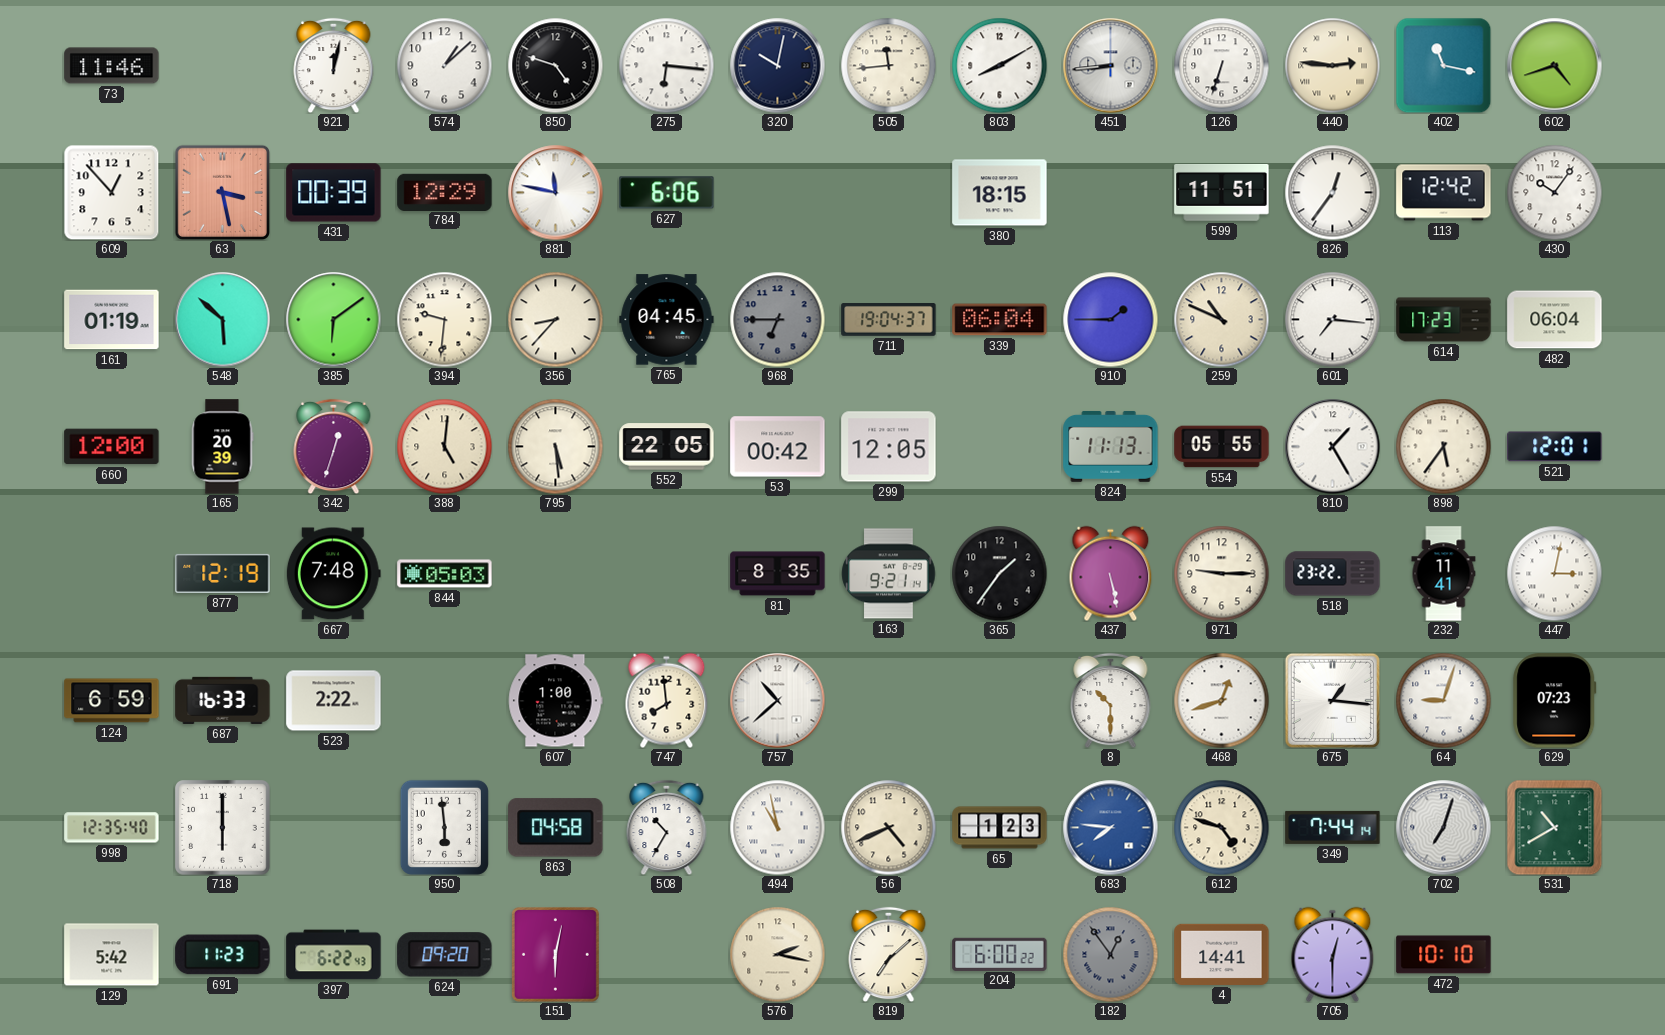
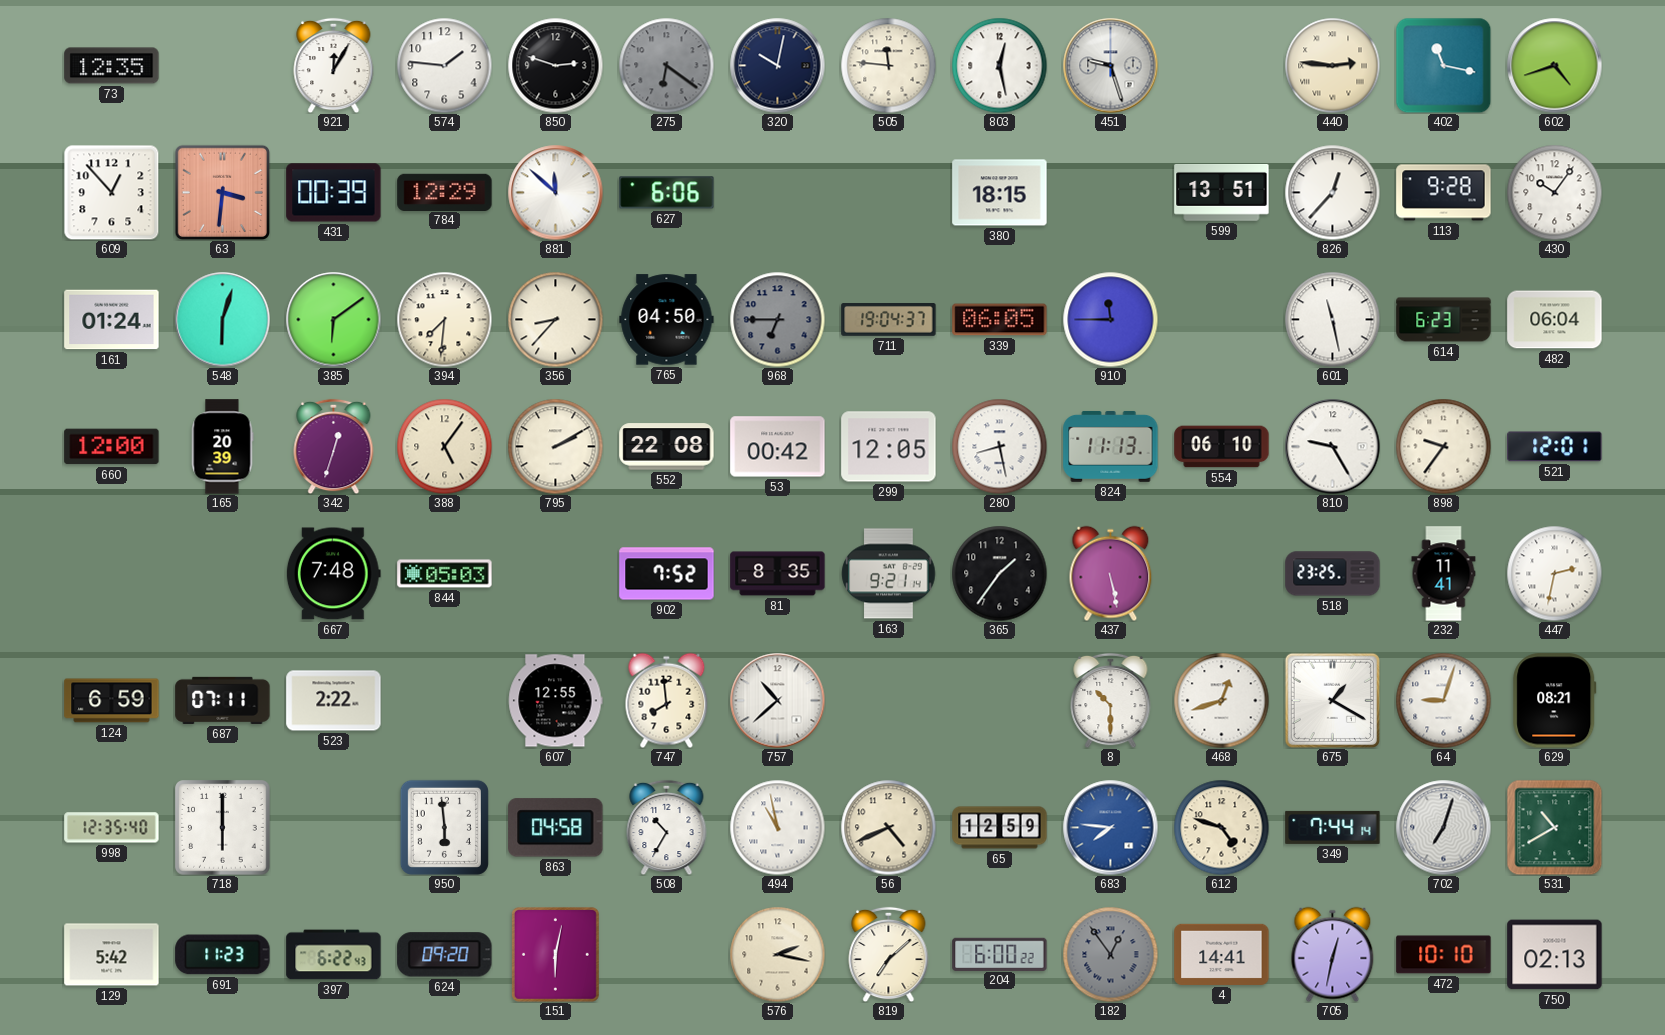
73: 11:46 -> 12:35 (112, 66)
921: 12:02 -> 12:05 (334, 65)
574: 1:08 -> 1:46 (444, 65)
850: 4:48 -> 2:48 (555, 65)
275: 6:16 -> 6:21 (666, 65)
275 dial: white -> grey (666, 65)
505: 11:44 -> 11:46 (888, 65)
803: 8:10 -> 12:28 (999, 65)
451: 8:44 -> 9:27 (1110, 65)
126: 6:33 -> none (1221, 65)
63: 3:28 -> 3:31 (222, 192)
881: 11:47 -> 11:52 (555, 192)
599: 11:51 -> 13:51 (1222, 193)
826: 12:36 -> 12:37 (1332, 192)
113: 12:42 -> 9:28 (1444, 193)
161: 01:19 -> 01:24 (112, 320)
548: 5:52 -> 6:03 (222, 319)
394: 9:31 -> 7:31 (444, 319)
765: 04:45 -> 04:50 (667, 320)
339: 06:04 -> 06:05 (1000, 320)
910: 1:45 -> 11:45 (1110, 319)
259: 10:49 -> none (1221, 319)
601: 7:16 -> 11:28 (1332, 319)
614: 17:23 -> 6:23 (1444, 320)
388: 5:01 -> 5:06 (444, 446)
795: 5:29 -> 2:10 (555, 446)
552: 22:05 -> 22:08 (667, 447)
280: none -> 8:28 (999, 446)
554: 05:55 -> 06:10 (1222, 447)
810: 1:25 -> 9:25 (1332, 446)
898: 5:36 -> 9:36 (1443, 446)
877: 12:19 -> none (223, 573)
902: none -> 7:52 (667, 574)
971: 9:15 -> none (1221, 573)
518: 23:22 -> 23:25 (1333, 574)
447: 3:02 -> 2:32 (1554, 573)
687: 16:33 -> 07:11 (223, 700)
607: 1:00 -> 12:55 (555, 701)
675: 1:16 -> 1:20 (1332, 700)
629: 07:23 -> 08:21 (1555, 701)
65: 1:23 -> 12:59 (1000, 828)
705: 12:30 -> 12:32 (1333, 954)
750: none -> 02:13 (1555, 955)
